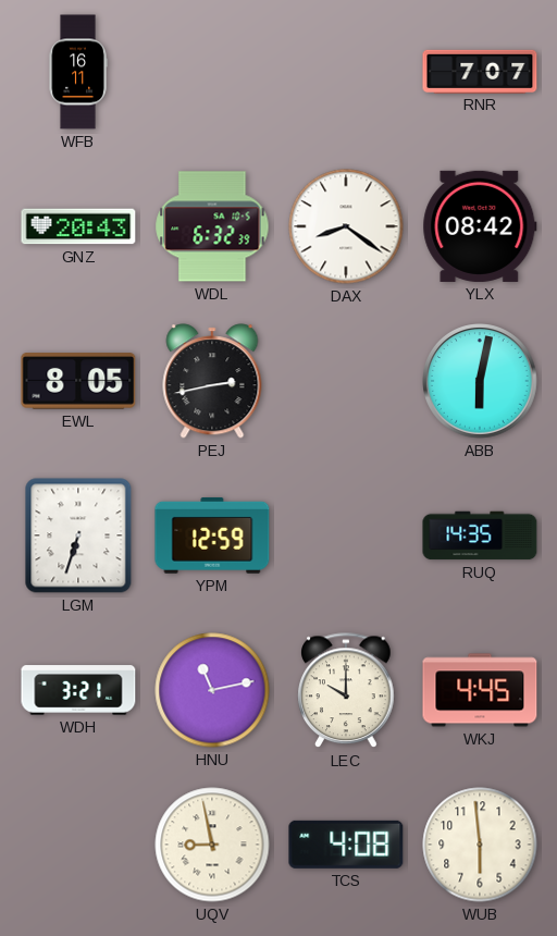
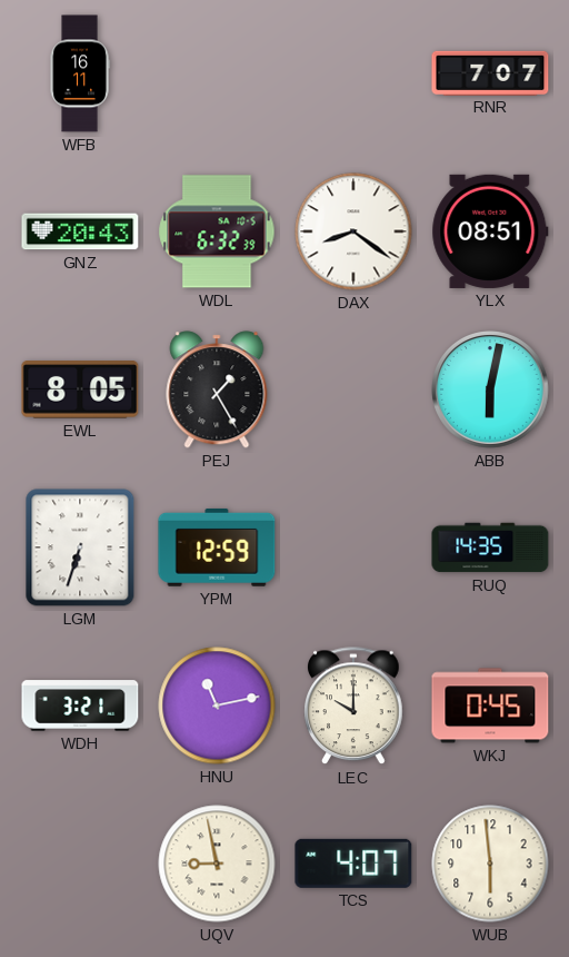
YLX: 08:42 -> 08:51 (490, 231)
PEJ: 2:43 -> 1:25 (217, 389)
WKJ: 4:45 -> 0:45 (490, 706)
TCS: 4:08 -> 4:07 (353, 864)
